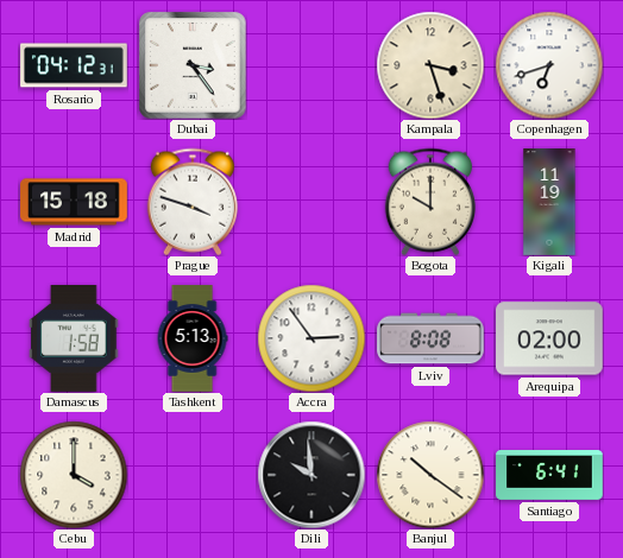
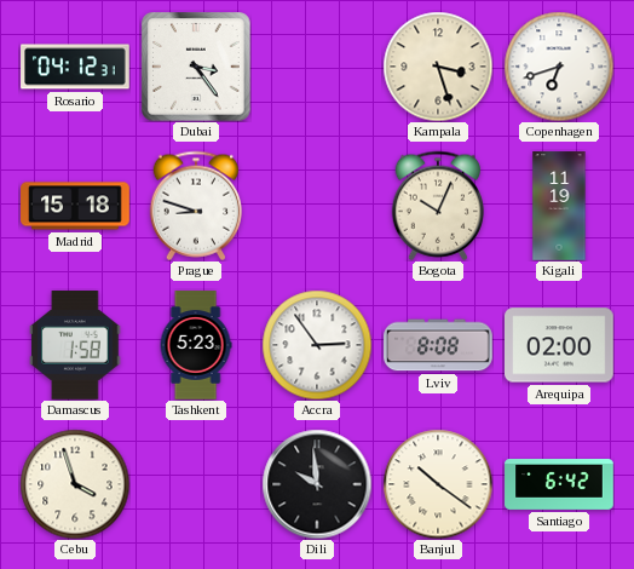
Prague: 3:48 -> 8:48 (195, 206)
Bogota: 10:00 -> 10:04 (437, 206)
Tashkent: 5:13 -> 5:23 (196, 345)
Cebu: 4:00 -> 3:57 (75, 484)
Santiago: 6:41 -> 6:42 (559, 485)
